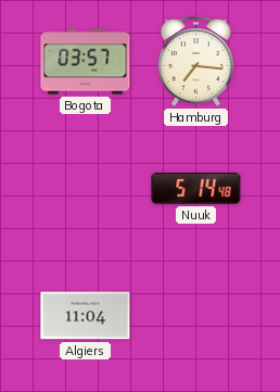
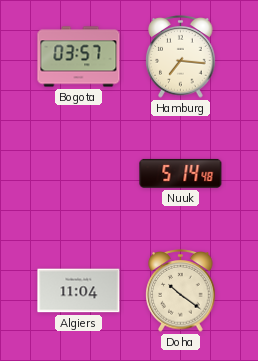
Doha: none -> 10:21 (181, 291)
